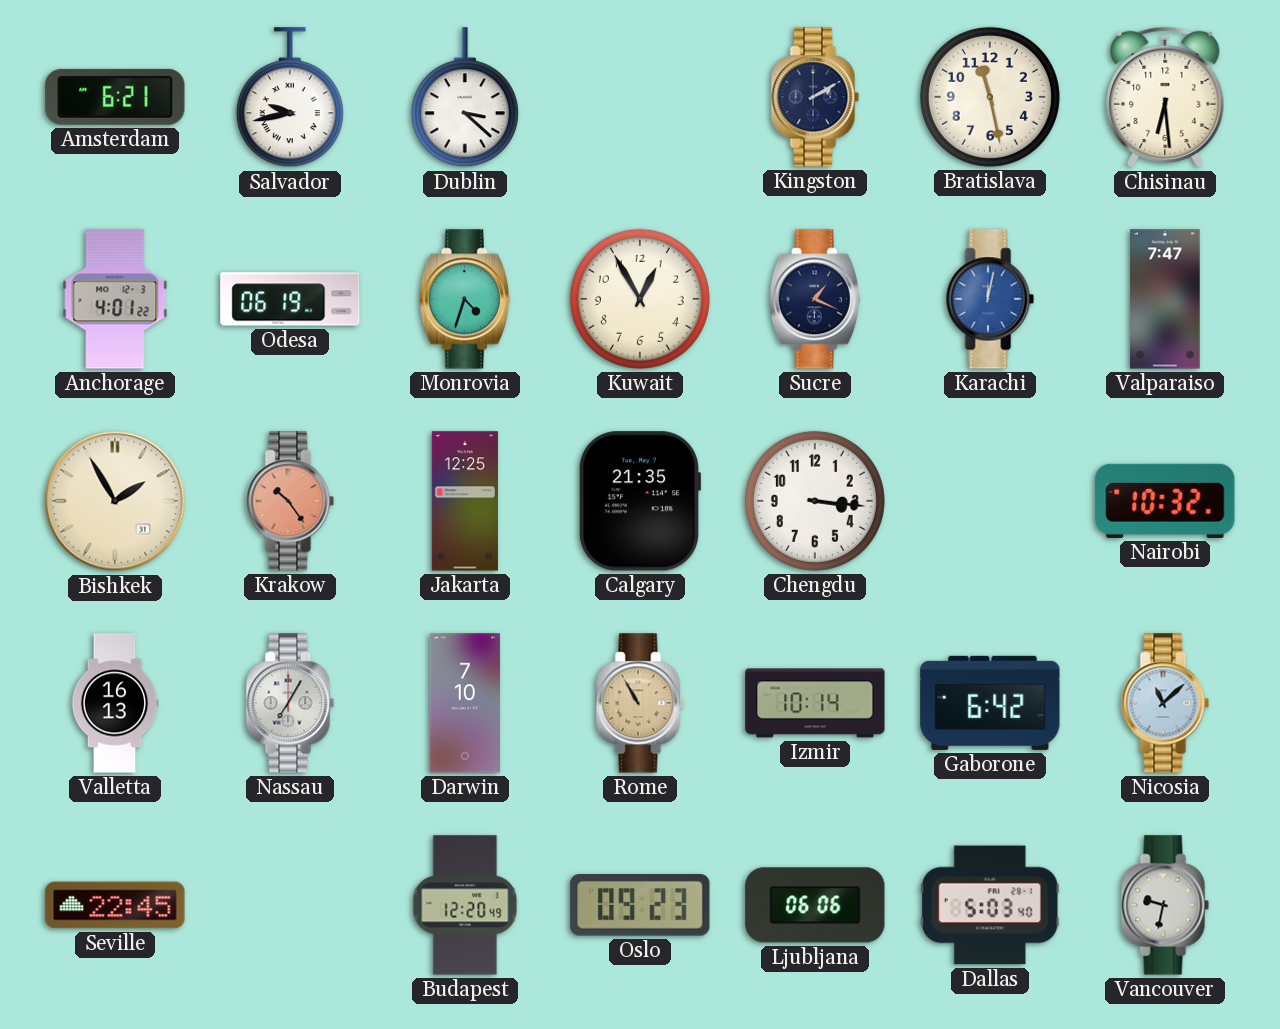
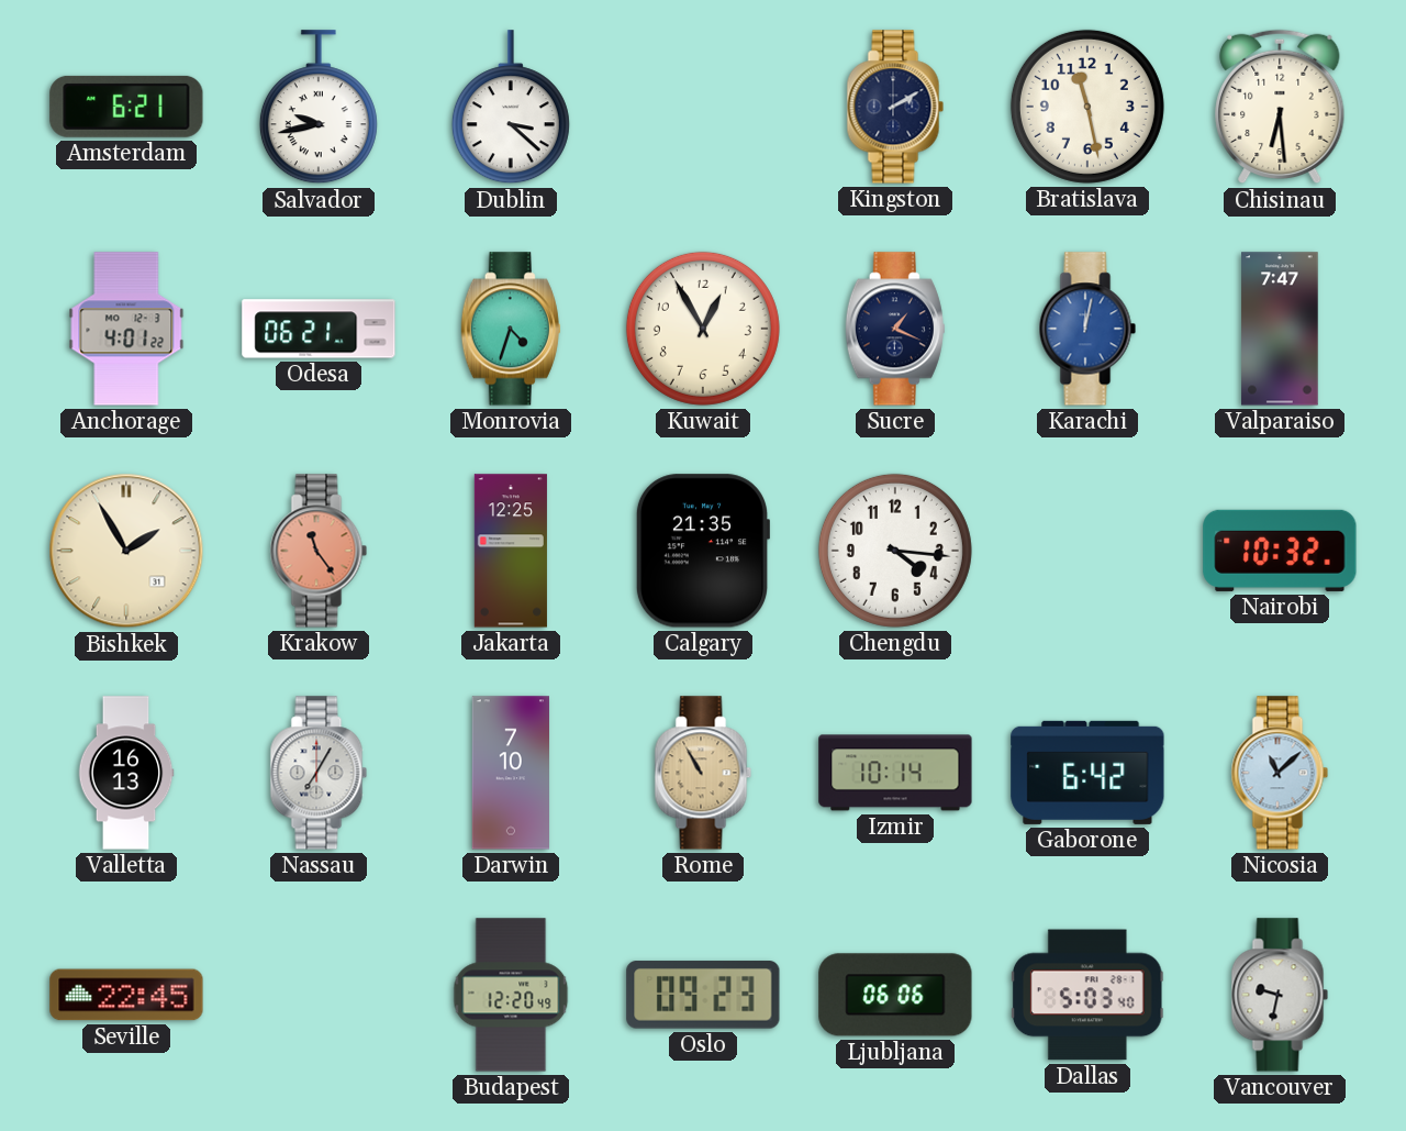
Odesa: 06:19 -> 06:21 (319, 329)
Krakow: 10:24 -> 11:24 (319, 551)
Chengdu: 3:16 -> 4:16 (895, 551)
